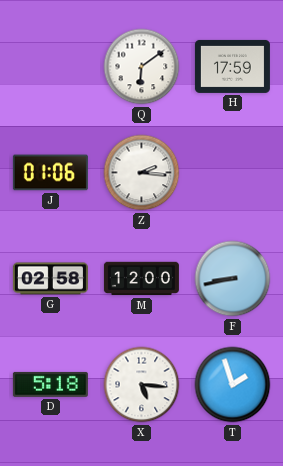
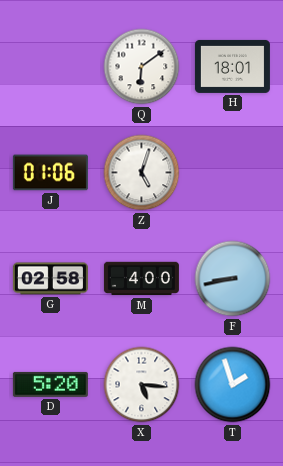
H: 17:59 -> 18:01 (232, 66)
Z: 2:16 -> 5:03 (142, 173)
M: 12:00 -> 4:00 (141, 279)
D: 5:18 -> 5:20 (50, 384)
